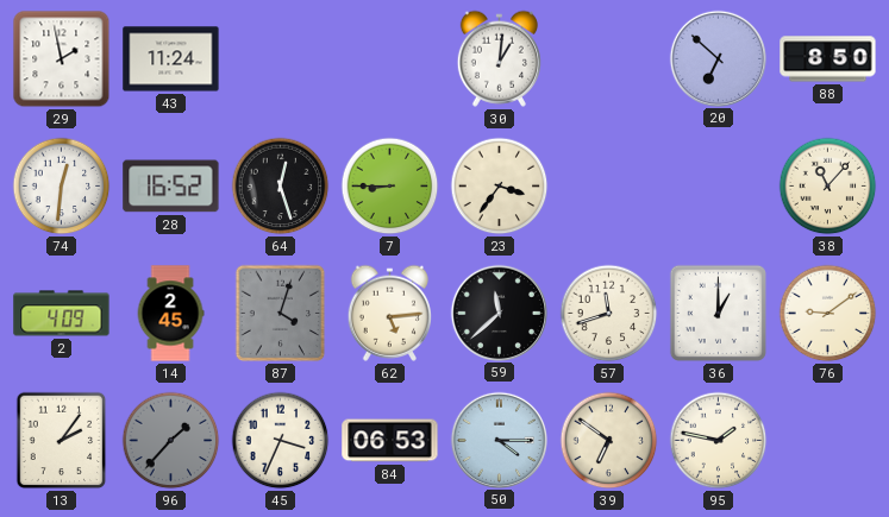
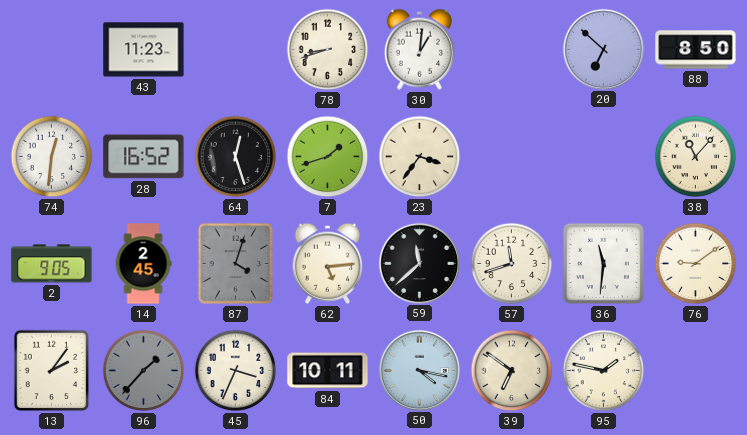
29: 1:58 -> none (62, 59)
43: 11:24 -> 11:23 (144, 50)
78: none -> 8:42 (328, 50)
7: 8:45 -> 1:42 (328, 157)
2: 4:09 -> 9:05 (52, 264)
36: 1:00 -> 11:31 (603, 263)
84: 06:53 -> 10:11 (328, 371)
50: 4:15 -> 4:17 (419, 370)
